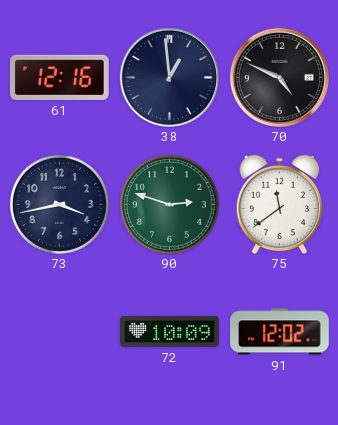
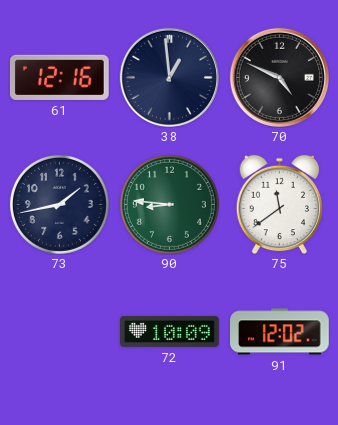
73: 3:43 -> 1:43 (59, 204)
90: 2:48 -> 8:46 (169, 204)
